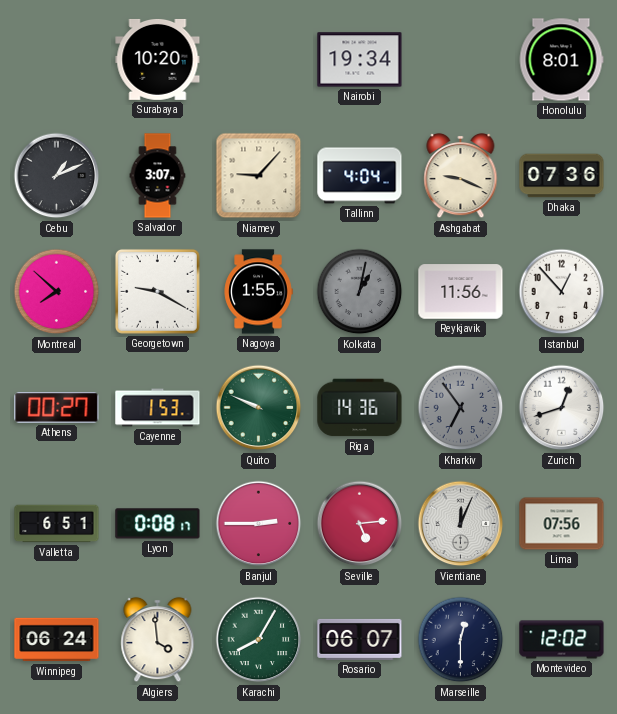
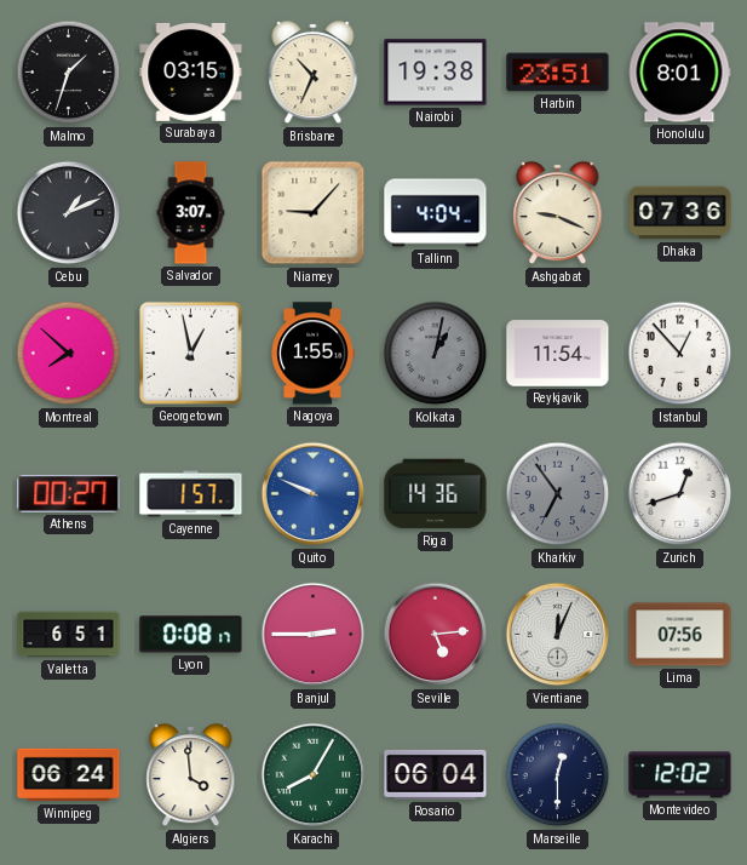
Malmo: none -> 1:33 (69, 73)
Surabaya: 10:20 -> 03:15 (191, 71)
Brisbane: none -> 10:34 (314, 73)
Nairobi: 19:34 -> 19:38 (436, 73)
Harbin: none -> 23:51 (558, 73)
Georgetown: 9:20 -> 12:58 (190, 353)
Reykjavik: 11:56 -> 11:54 (558, 354)
Cayenne: 1:53 -> 1:57 (191, 494)
Quito dial: green -> blue (314, 494)
Rosario: 06:07 -> 06:04 (436, 774)
